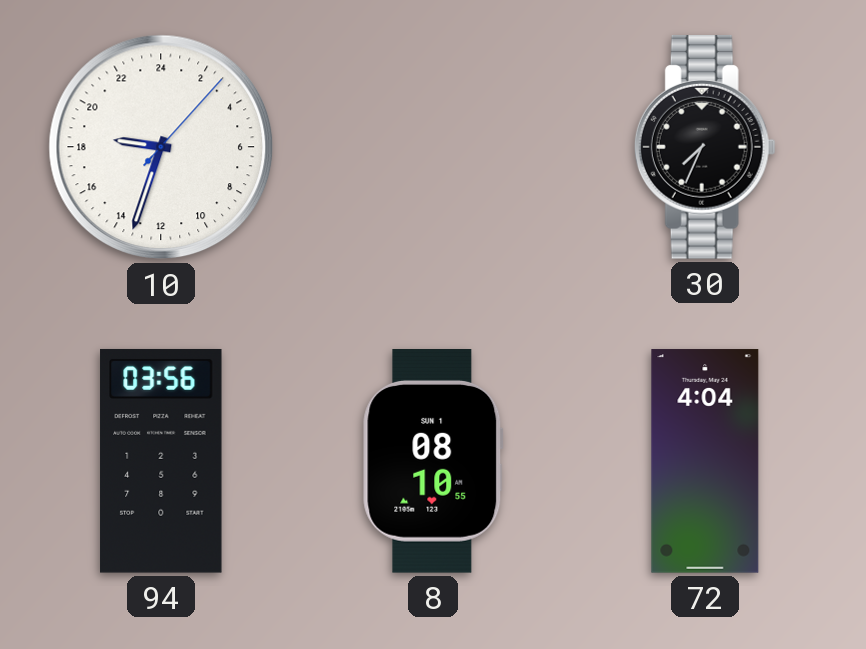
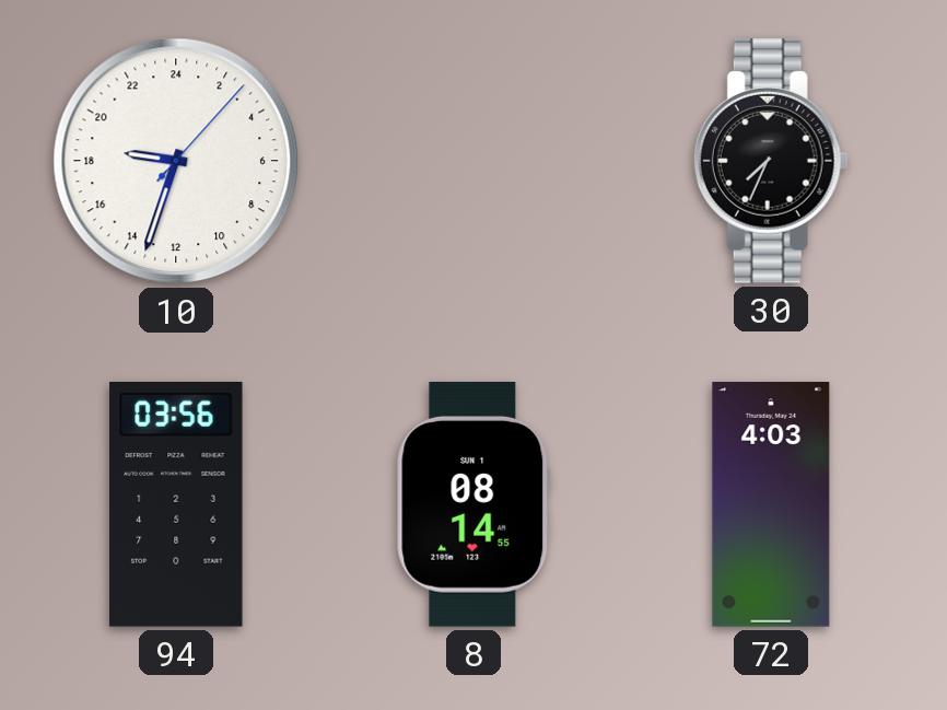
8: 08:10 -> 08:14 (473, 505)
72: 4:04 -> 4:03 (771, 504)
